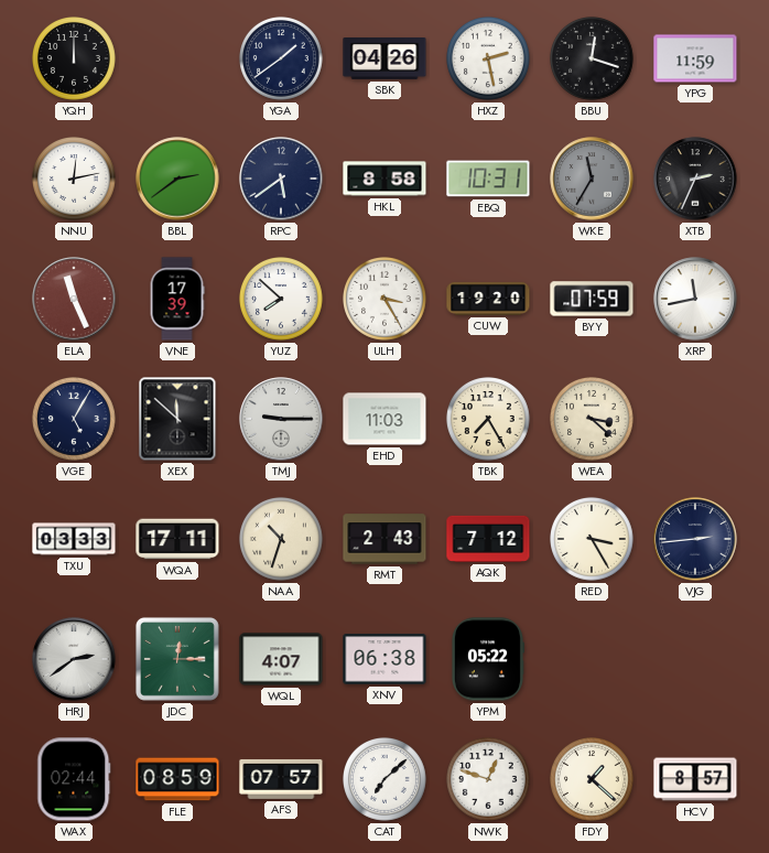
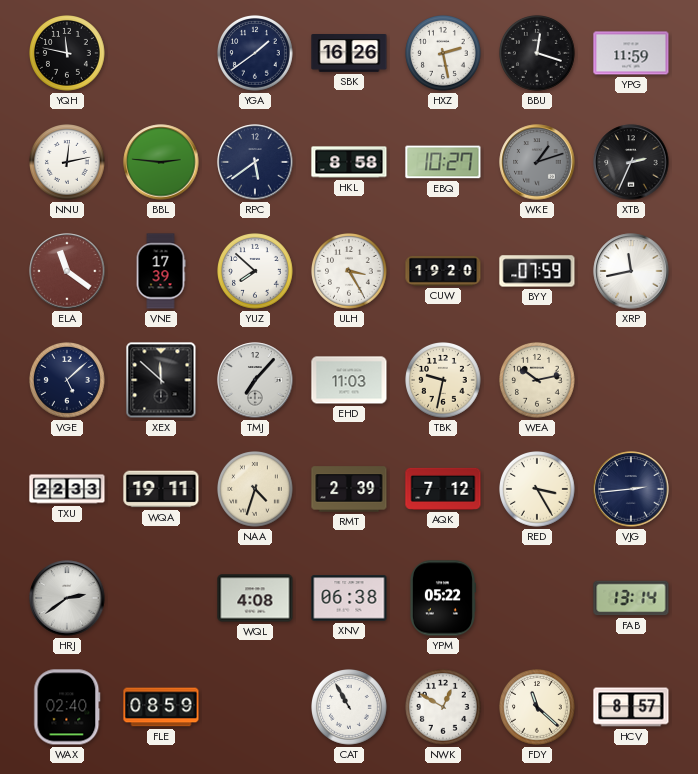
YQH: 12:00 -> 11:47 (68, 54)
SBK: 04:26 -> 16:26 (349, 54)
BBL: 2:39 -> 2:46 (161, 162)
EBQ: 10:31 -> 10:27 (443, 162)
WKE: 11:35 -> 1:12 (537, 162)
ELA: 11:26 -> 11:21 (67, 271)
VGE: 5:05 -> 5:08 (68, 381)
TMJ: 9:15 -> 7:07 (255, 380)
TBK: 7:25 -> 9:32 (444, 381)
WEA: 3:22 -> 10:13 (538, 381)
TXU: 03:33 -> 22:33 (67, 489)
WQA: 17:11 -> 19:11 (161, 489)
NAA: 10:33 -> 4:33 (256, 490)
RMT: 2:43 -> 2:39 (349, 489)
JDC: 12:15 -> none (177, 659)
WQL: 4:07 -> 4:08 (255, 598)
FAB: none -> 13:14 (631, 598)
WAX: 02:44 -> 02:40 (67, 707)
AFS: 07:57 -> none (281, 779)
CAT: 7:08 -> 10:55 (350, 708)
NWK: 12:48 -> 12:50 (444, 708)
FDY: 1:22 -> 11:22 (538, 708)
